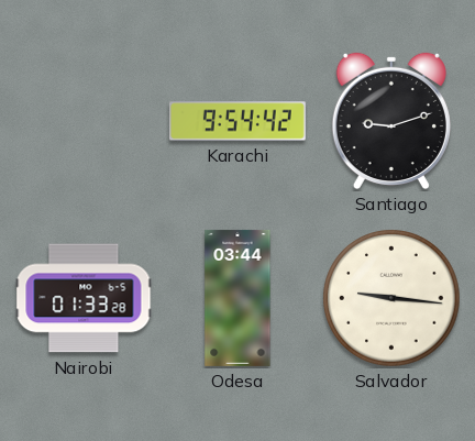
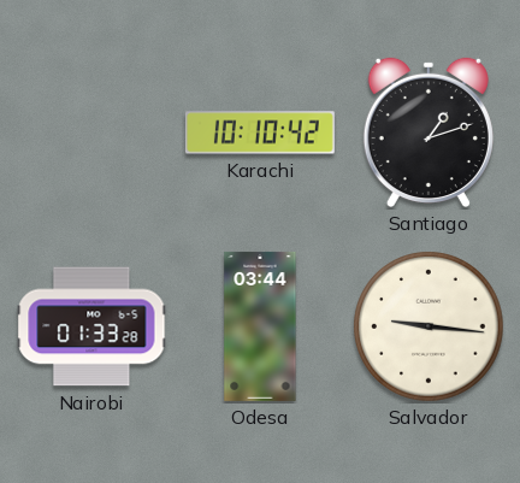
Karachi: 9:54 -> 10:10 (260, 132)
Santiago: 9:12 -> 1:12 (429, 132)
